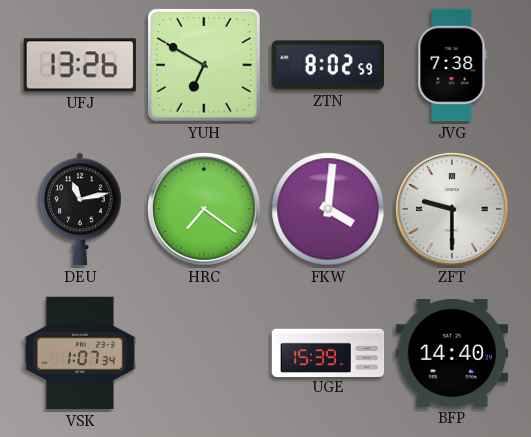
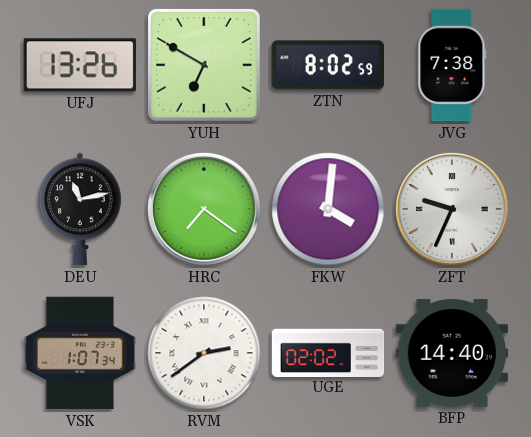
ZFT: 9:30 -> 9:34 (452, 209)
RVM: none -> 2:39 (204, 353)
UGE: 15:39 -> 02:02 (328, 352)
